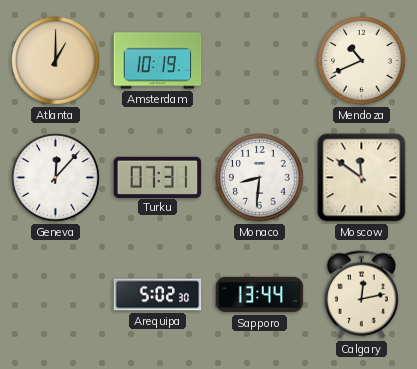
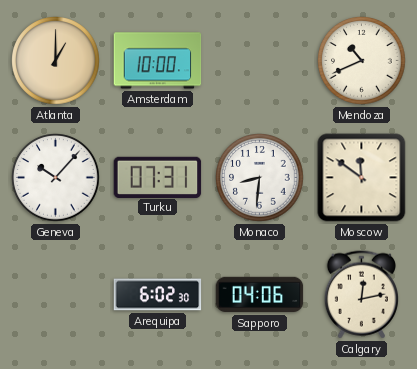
Amsterdam: 10:19 -> 10:00 (158, 61)
Geneva: 12:07 -> 10:07 (56, 178)
Arequipa: 5:02 -> 6:02 (158, 295)
Sapporo: 13:44 -> 04:06 (260, 295)
